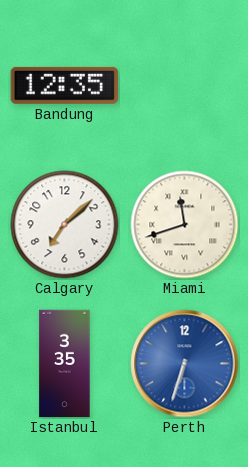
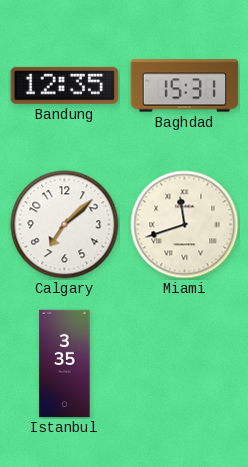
Baghdad: none -> 15:31 (185, 86)
Perth: 6:33 -> none (185, 364)
